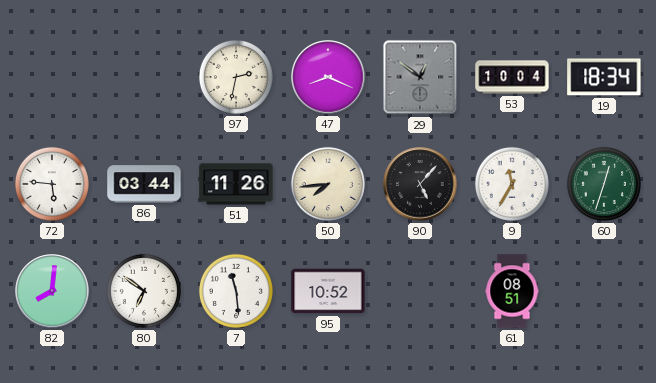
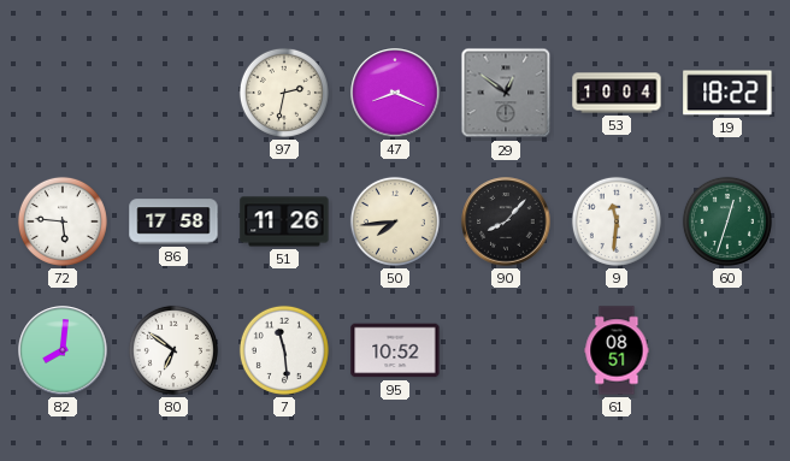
19: 18:34 -> 18:22 (727, 93)
86: 03:44 -> 17:58 (173, 221)
90: 5:07 -> 8:07 (506, 221)
9: 11:35 -> 11:31 (617, 221)
